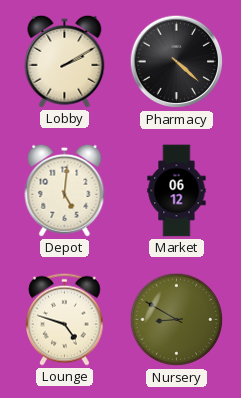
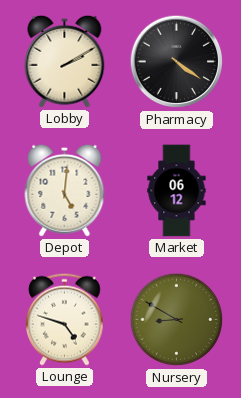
Pharmacy: 4:22 -> 4:21 (177, 62)
